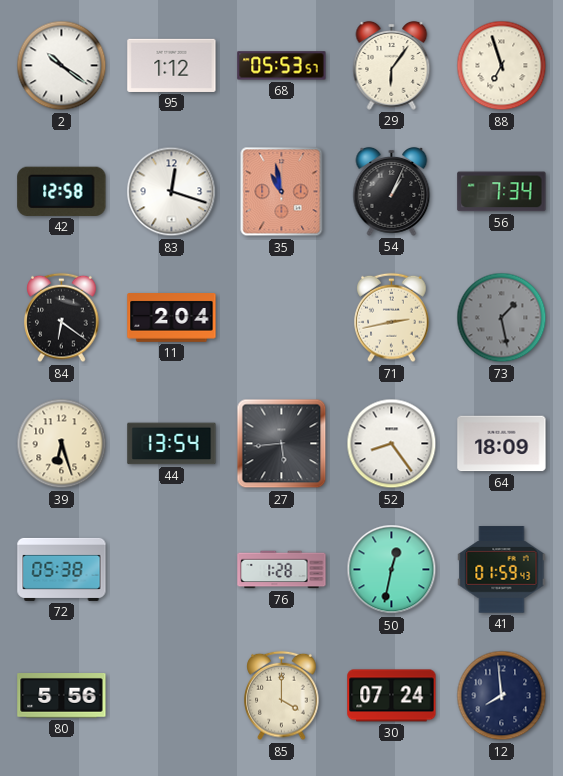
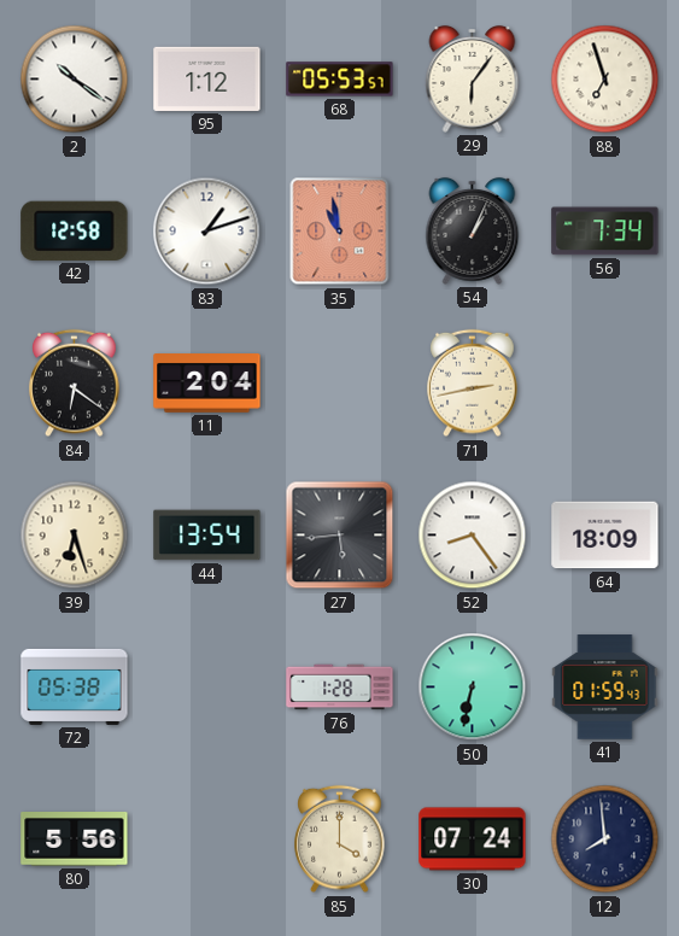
83: 12:18 -> 1:12 (207, 232)
73: 1:28 -> none (502, 318)
50: 12:32 -> 6:32 (473, 688)
